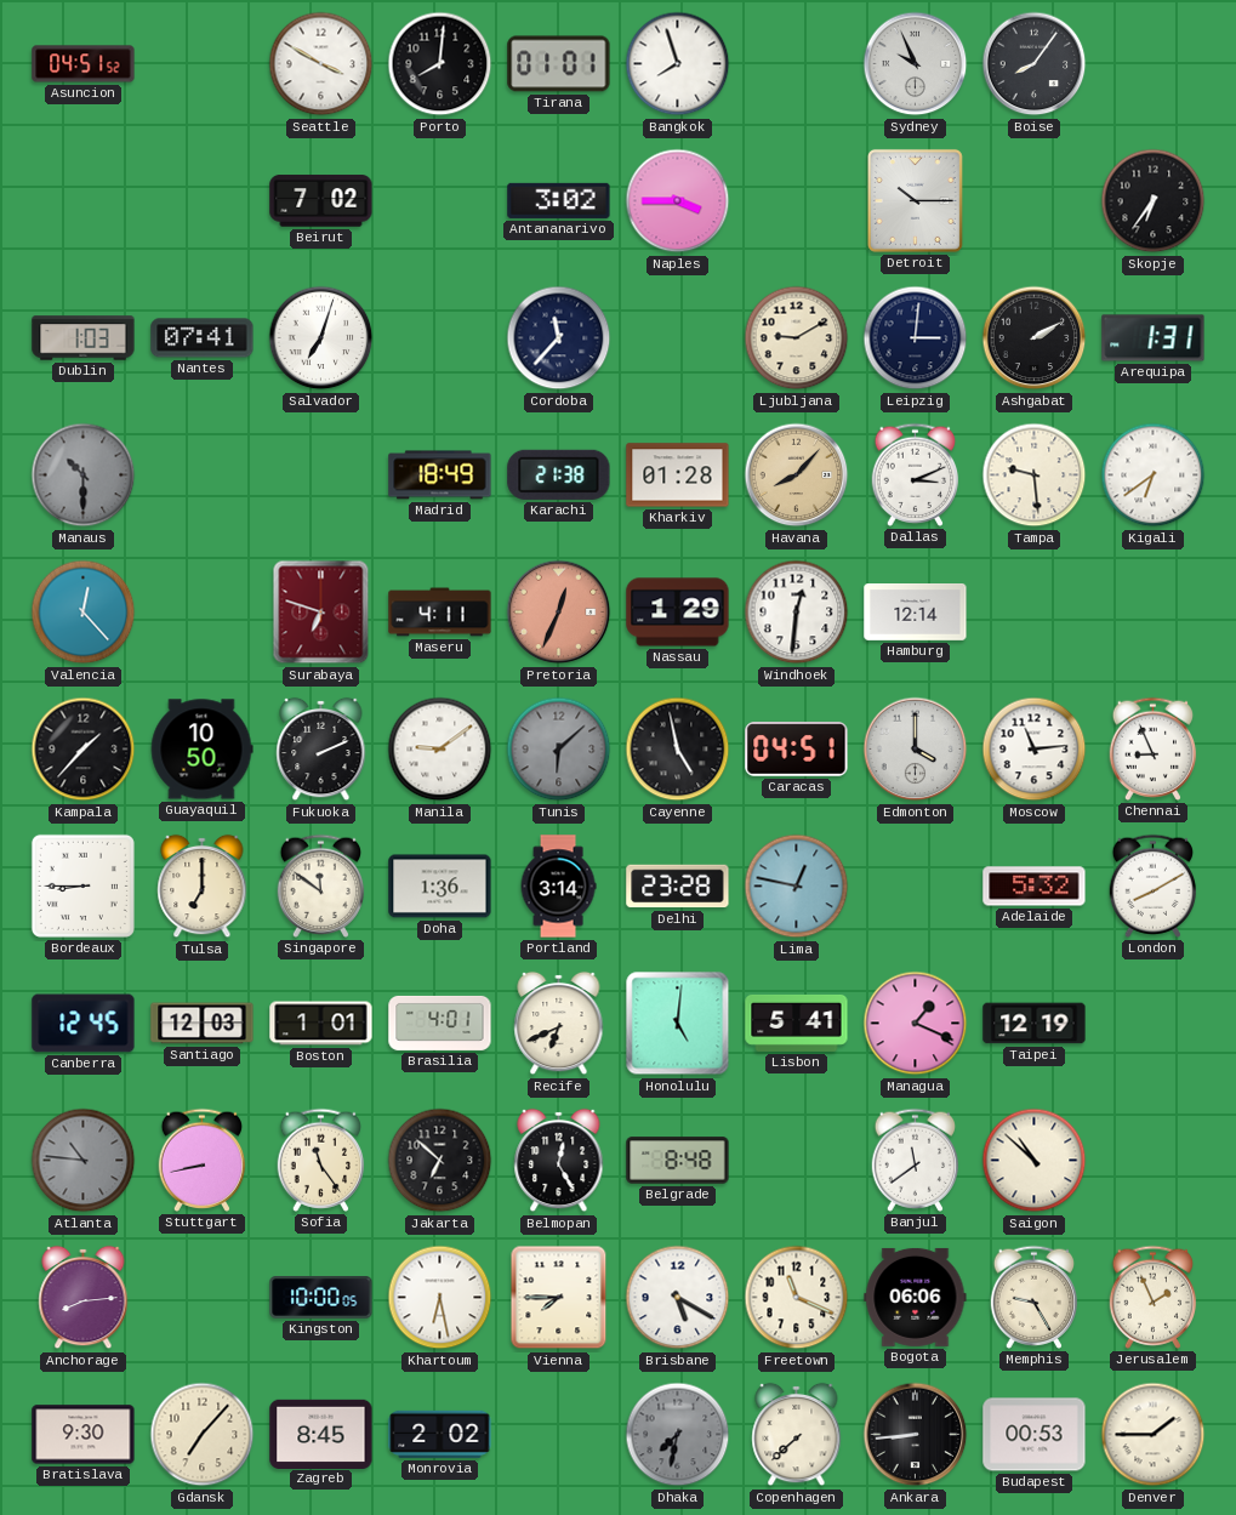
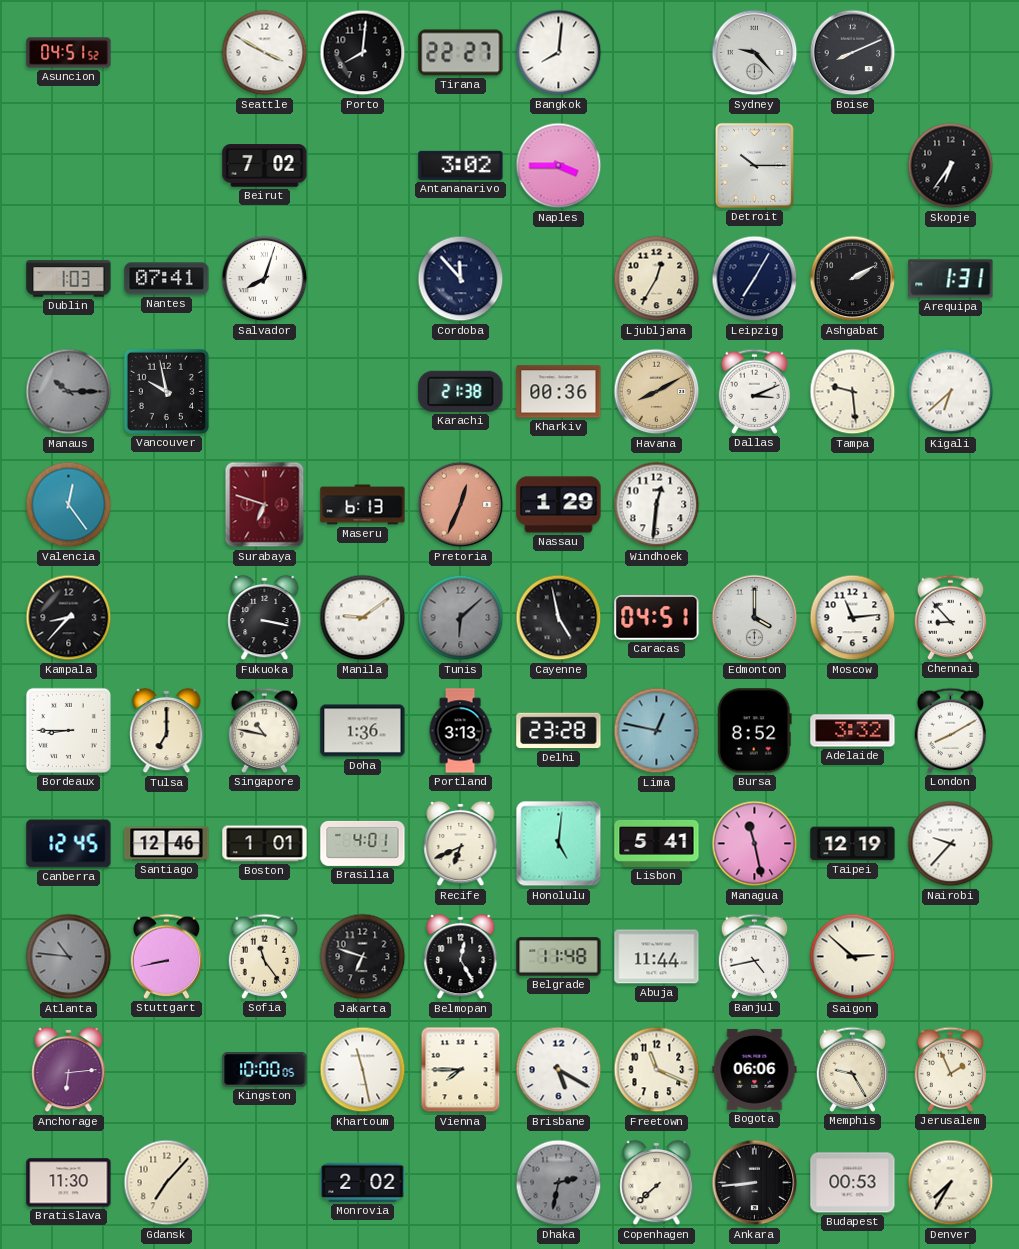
Tirana: 01:01 -> 22:27 (461, 53)
Bangkok: 7:57 -> 8:01 (559, 53)
Sydney: 9:56 -> 9:23 (755, 53)
Boise: 8:06 -> 8:11 (853, 53)
Salvador: 7:03 -> 8:03 (265, 279)
Cordoba: 11:37 -> 11:53 (461, 279)
Ljubljana: 9:10 -> 12:35 (657, 279)
Leipzig: 3:01 -> 7:05 (755, 279)
Manaus: 10:30 -> 10:15 (69, 392)
Vancouver: none -> 9:58 (166, 391)
Madrid: 18:49 -> none (440, 475)
Kharkiv: 01:28 -> 00:36 (559, 392)
Havana: 8:07 -> 8:10 (657, 392)
Kigali: 6:39 -> 6:38 (951, 392)
Valencia: 12:23 -> 12:24 (69, 505)
Maseru: 4:11 -> 6:13 (363, 505)
Hamburg: 12:14 -> none (916, 613)
Kampala: 1:37 -> 8:37 (69, 618)
Guayaquil: 10:50 -> none (201, 750)
Fukuoka: 2:11 -> 3:17 (265, 618)
Chennai: 8:56 -> 8:53 (951, 617)
Singapore: 11:51 -> 10:47 (265, 730)
Portland: 3:14 -> 3:13 (460, 731)
Bursa: none -> 8:52 (754, 731)
Adelaide: 5:32 -> 3:32 (853, 731)
Santiago: 12:03 -> 12:46 (167, 844)
Managua: 1:19 -> 11:28 (755, 844)
Nairobi: none -> 9:37 (951, 844)
Jakarta: 6:52 -> 6:48 (363, 957)
Belgrade: 8:48 -> 11:48 (559, 957)
Abuja: none -> 11:44 (657, 957)
Banjul: 11:39 -> 4:43 (755, 956)
Saigon: 10:52 -> 2:52 (853, 957)
Anchorage: 8:14 -> 6:14 (69, 1070)
Khartoum: 6:28 -> 11:28 (363, 1070)
Bratislava: 9:30 -> 11:30 (69, 1183)
Zagreb: 8:45 -> none (321, 1434)
Dhaka: 7:32 -> 2:32 (559, 1183)
Denver: 1:45 -> 7:35 (951, 1183)
